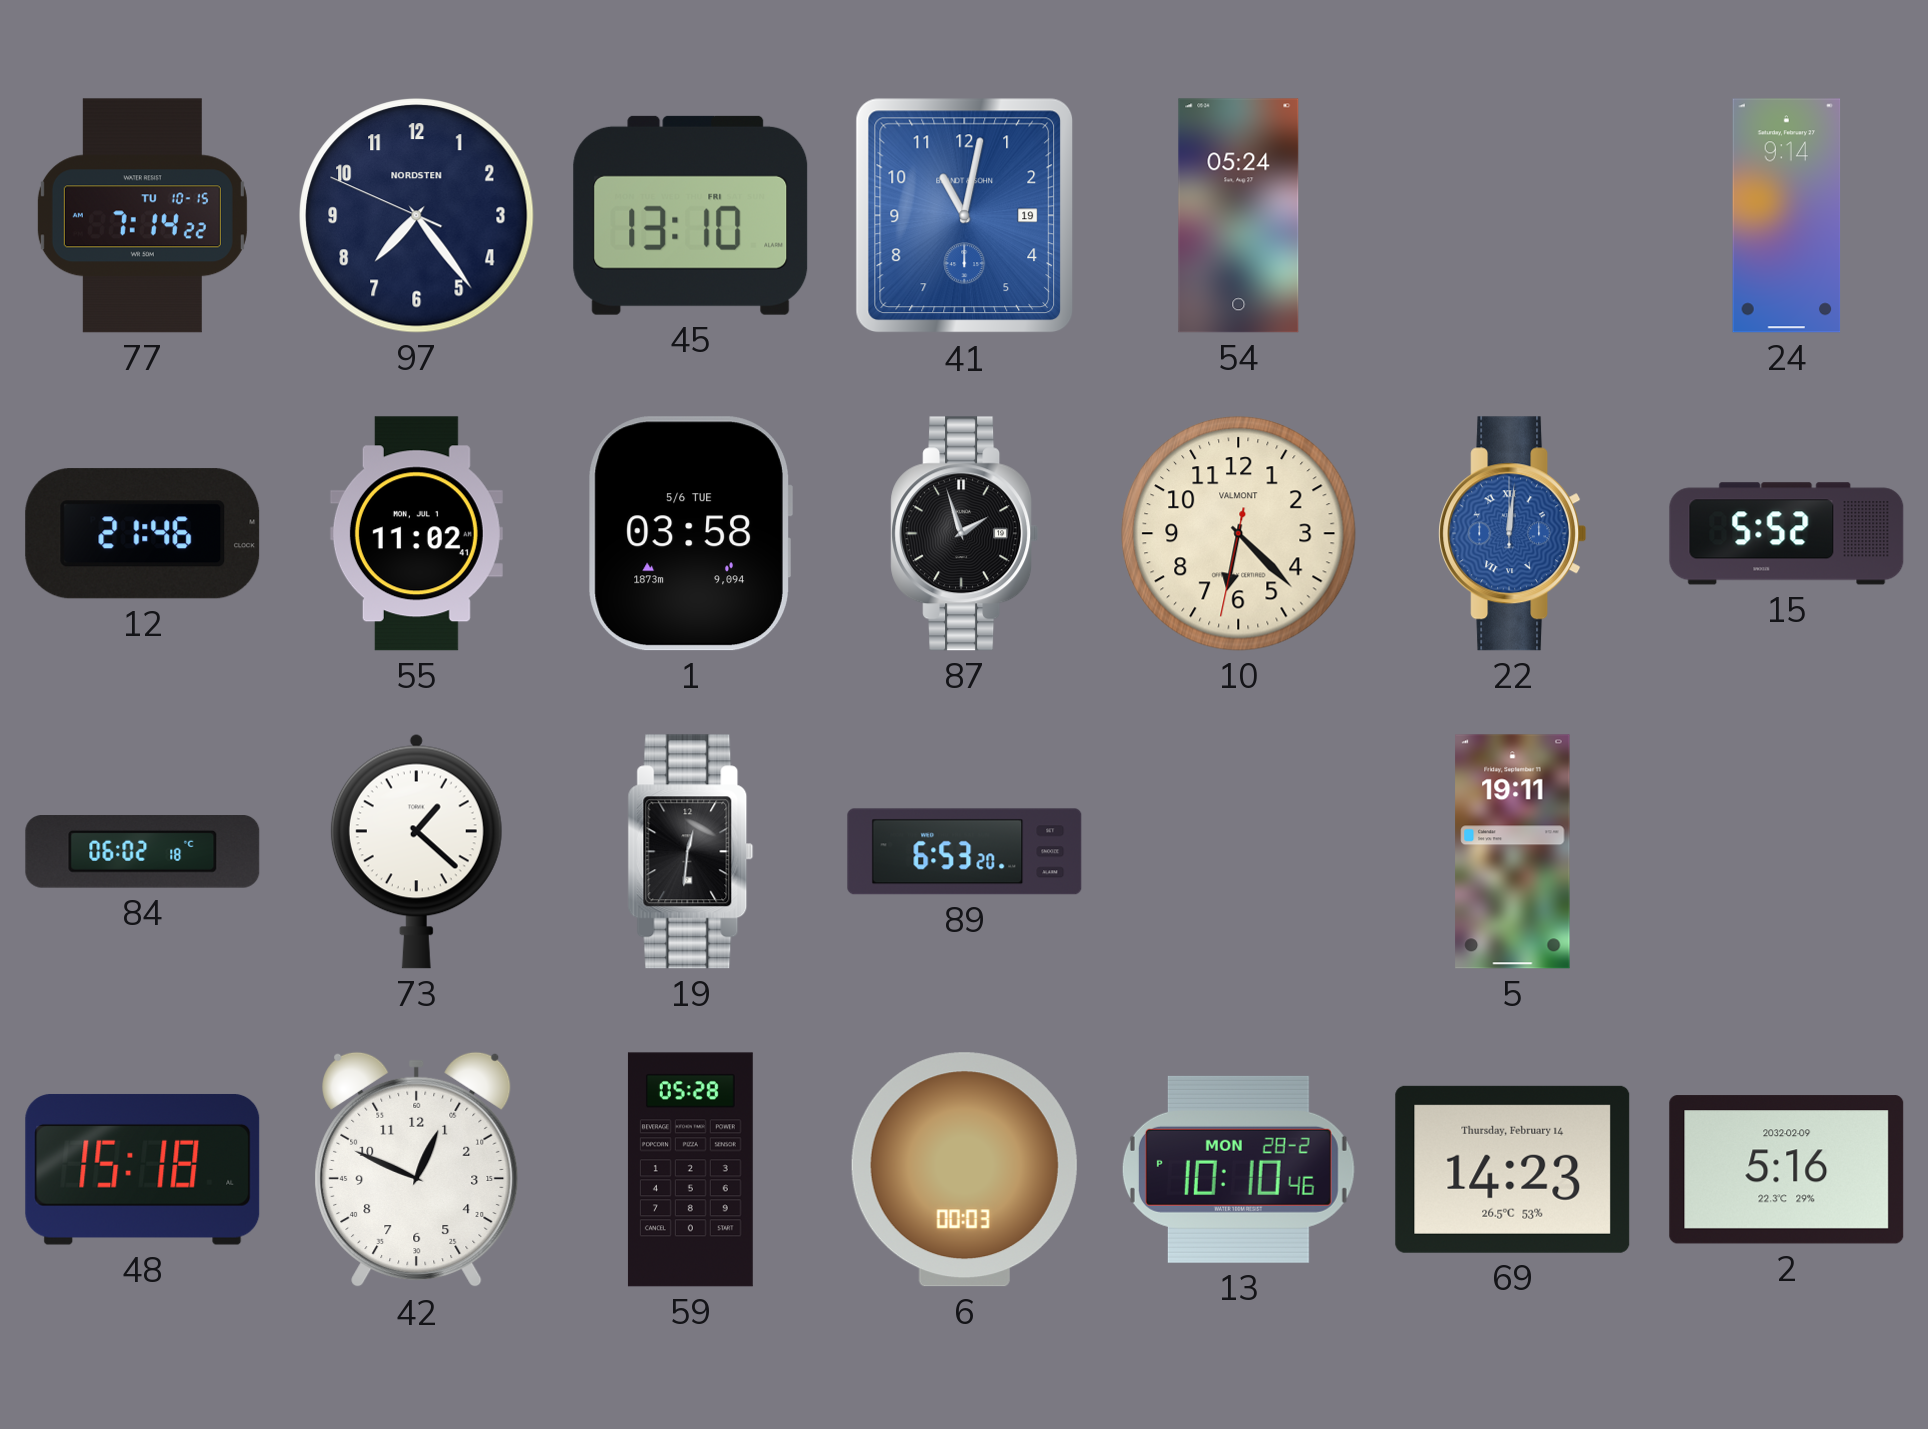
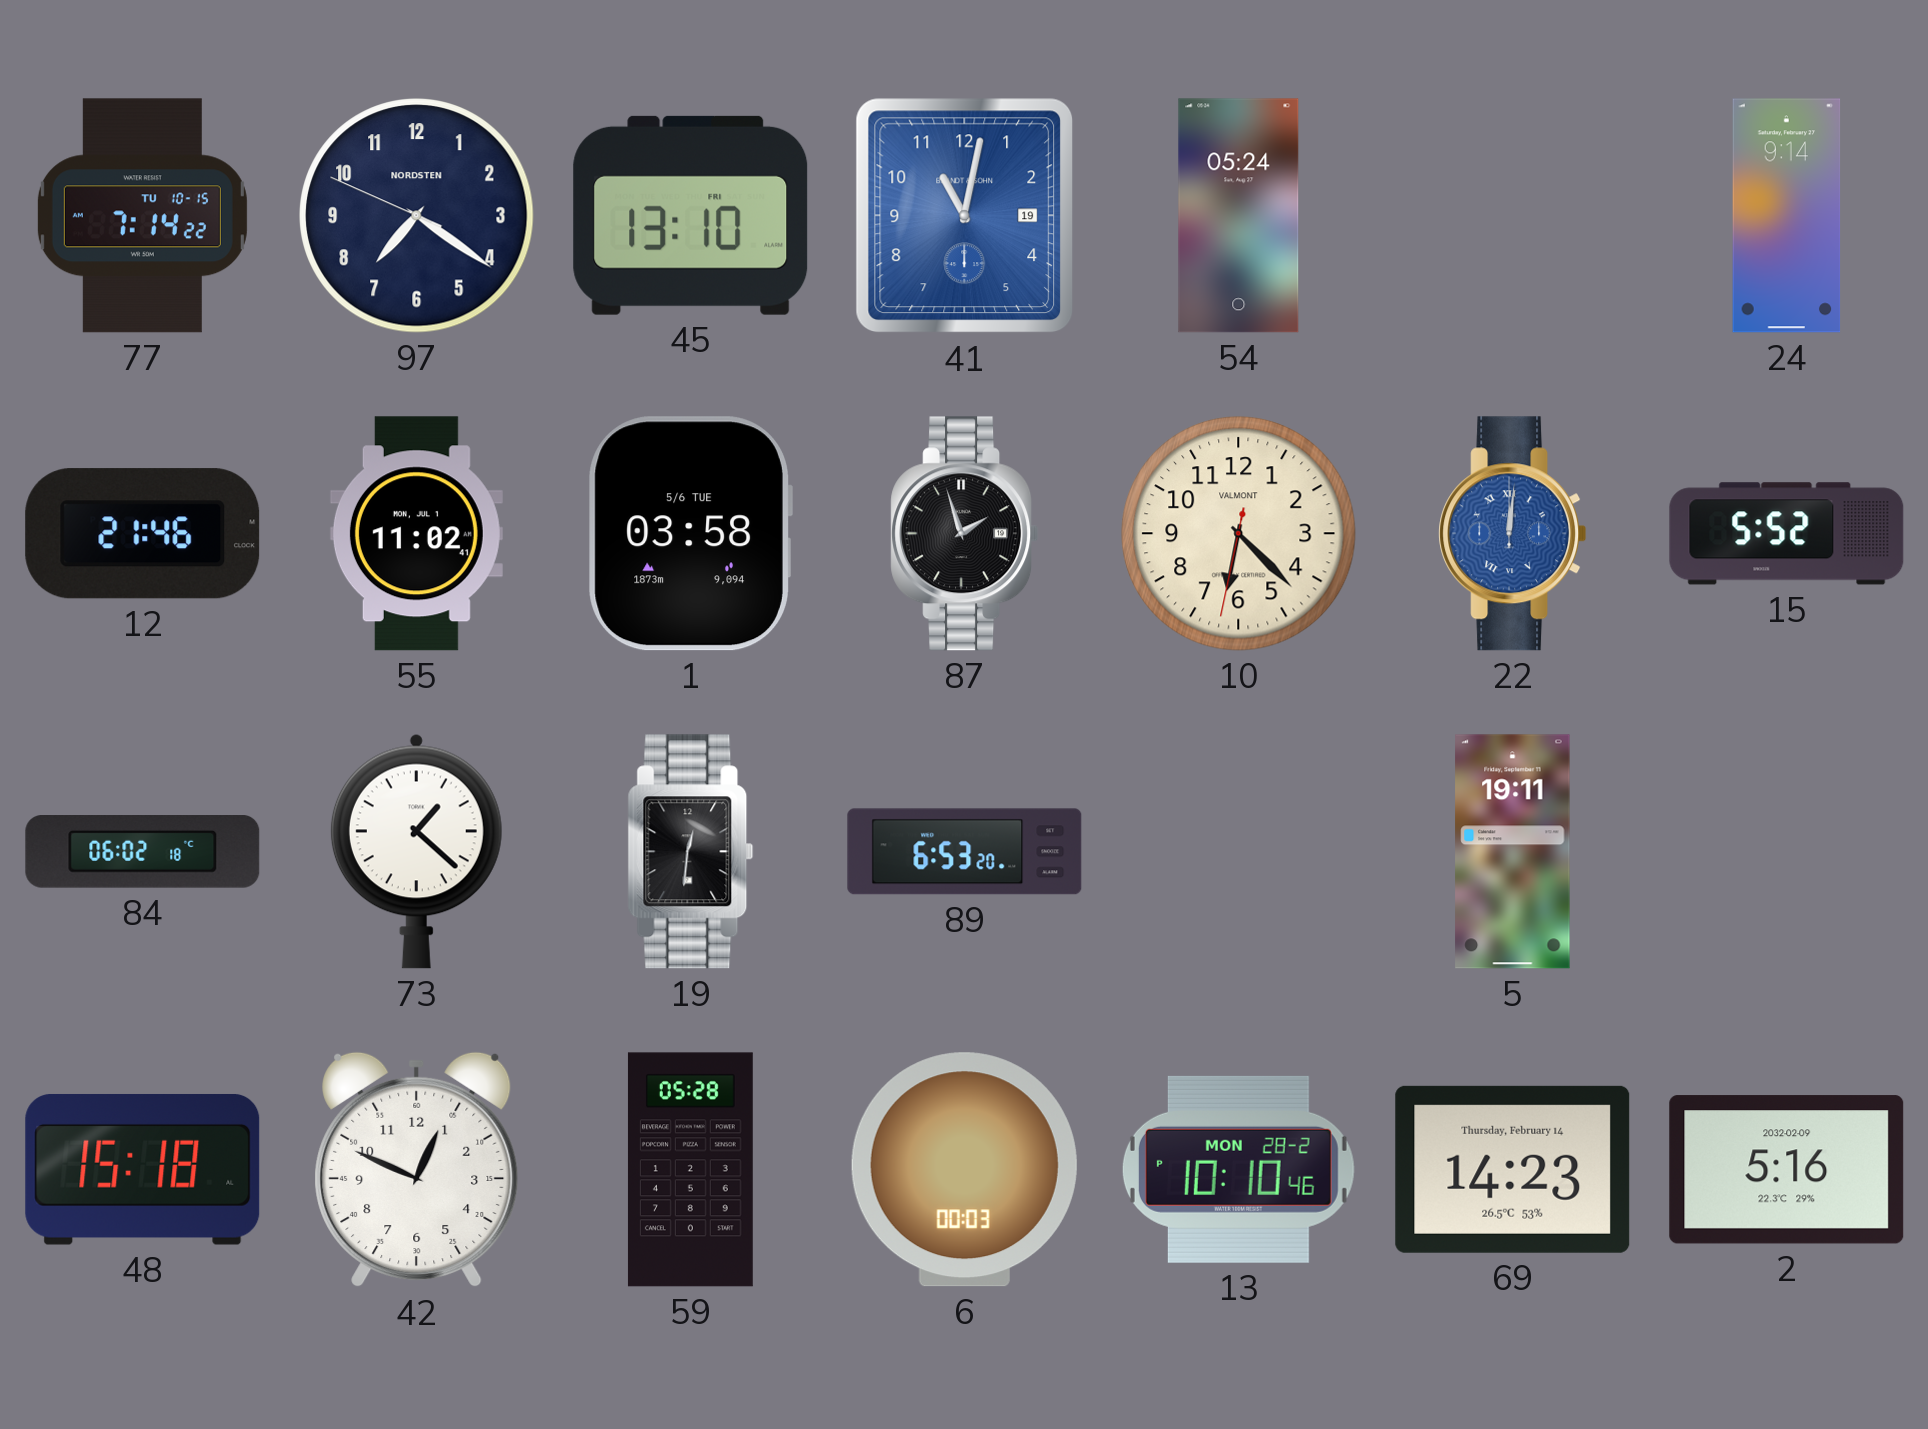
97: 7:23 -> 7:20 (417, 216)
